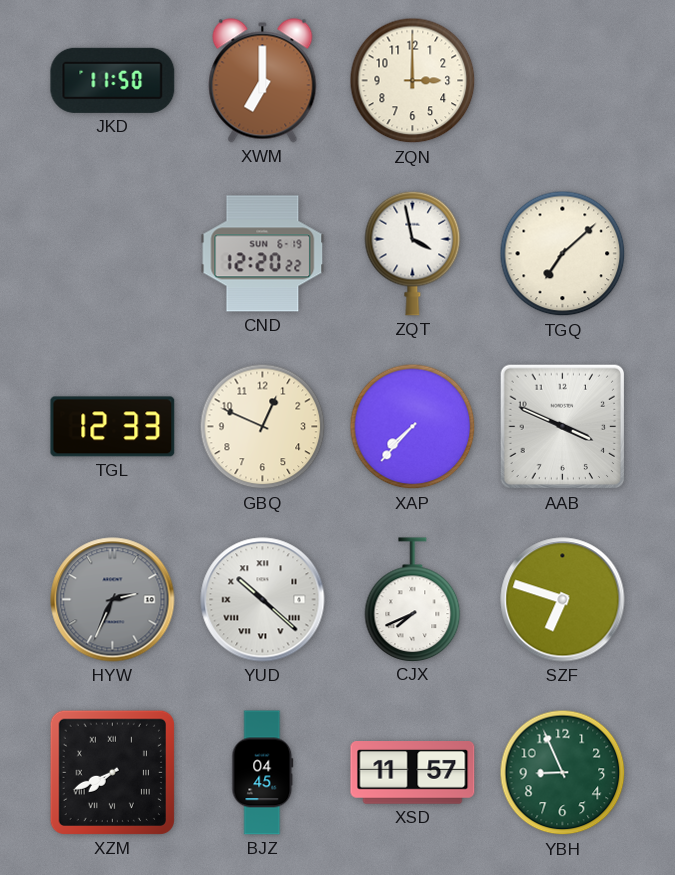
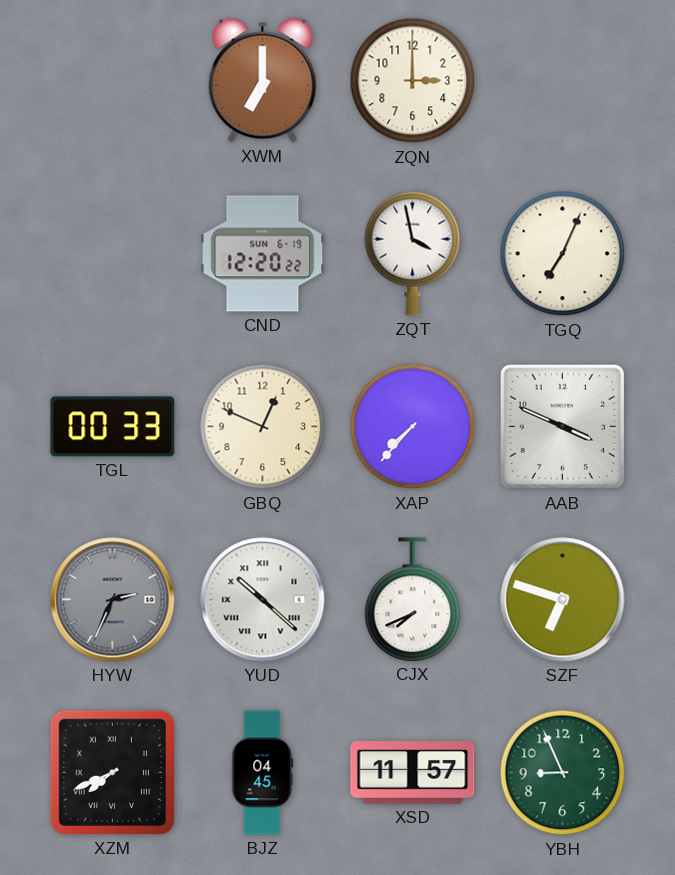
JKD: 11:50 -> none (113, 80)
TGQ: 7:08 -> 7:04 (563, 254)
TGL: 12:33 -> 00:33 (113, 427)
